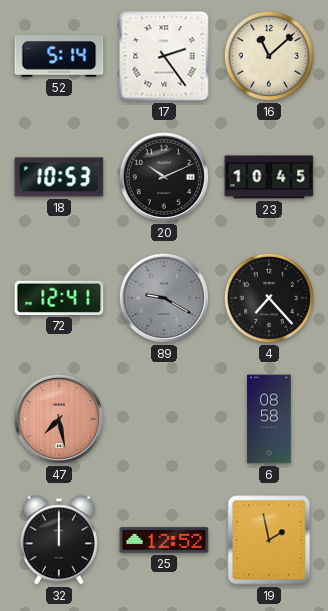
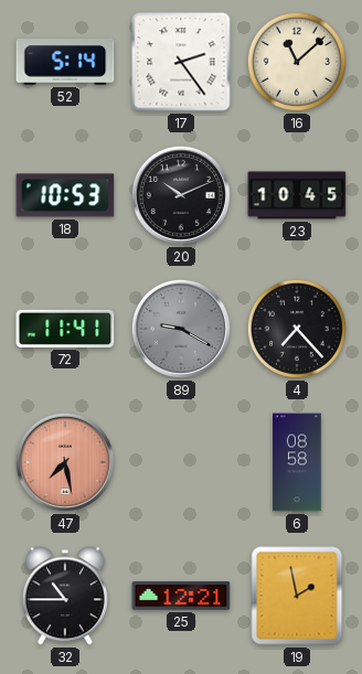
72: 12:41 -> 11:41 (65, 329)
32: 12:00 -> 10:45 (65, 596)
25: 12:52 -> 12:21 (181, 596)
